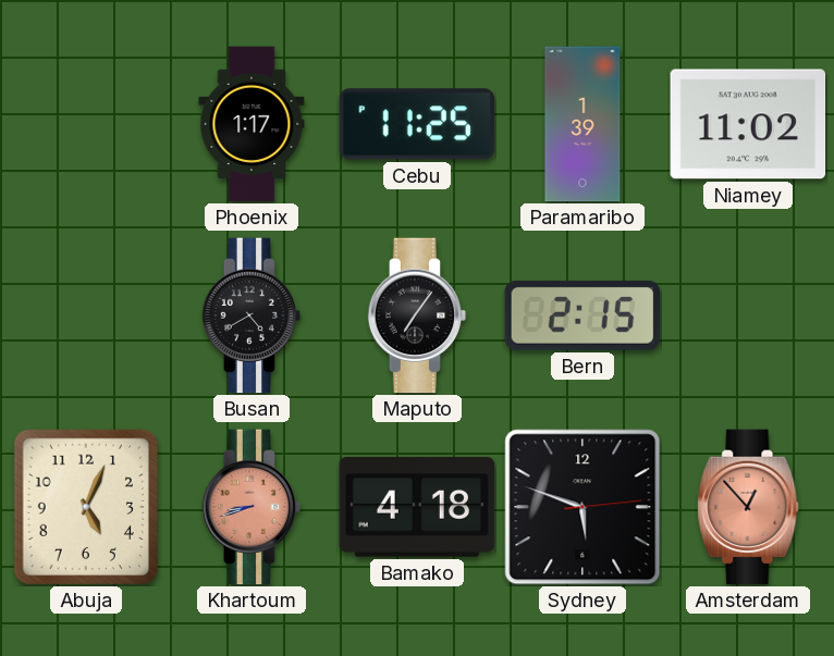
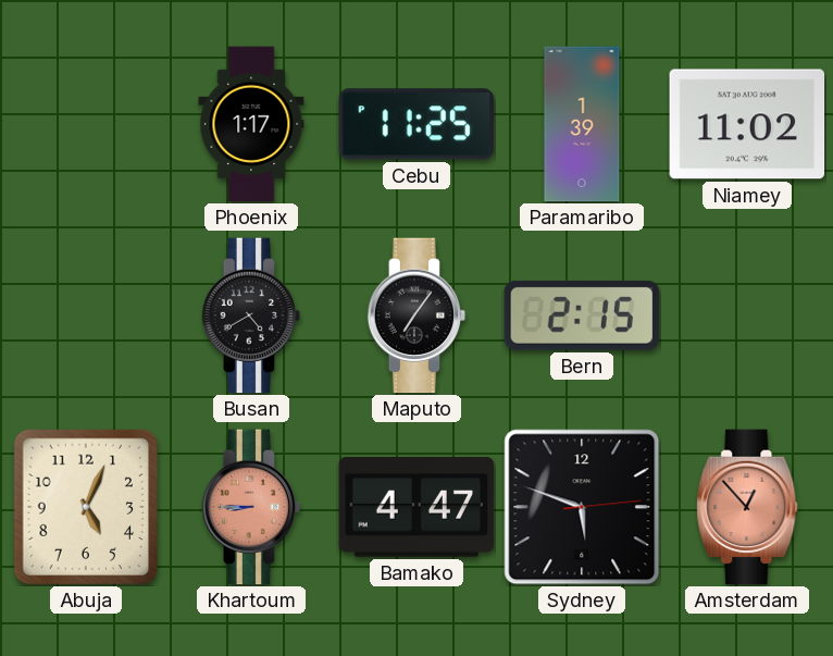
Khartoum: 8:42 -> 8:45 (251, 507)
Bamako: 4:18 -> 4:47 (416, 507)
